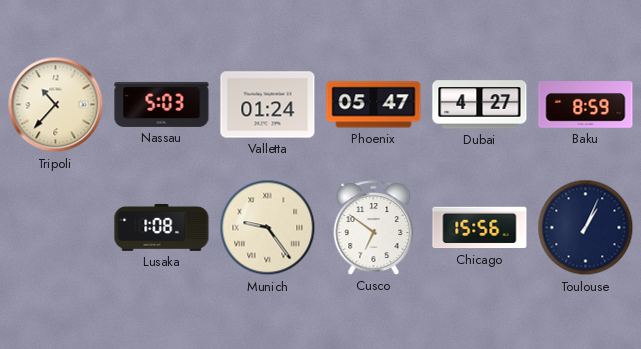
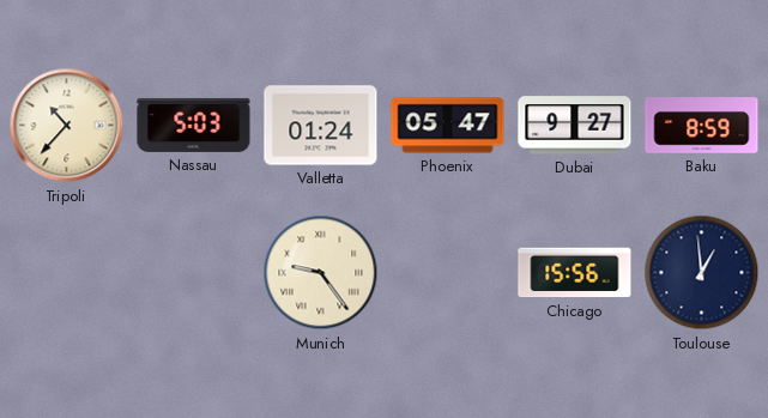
Dubai: 4:27 -> 9:27 (575, 126)
Lusaka: 1:08 -> none (162, 227)
Cusco: 6:51 -> none (374, 228)
Toulouse: 1:04 -> 12:59 (702, 273)
